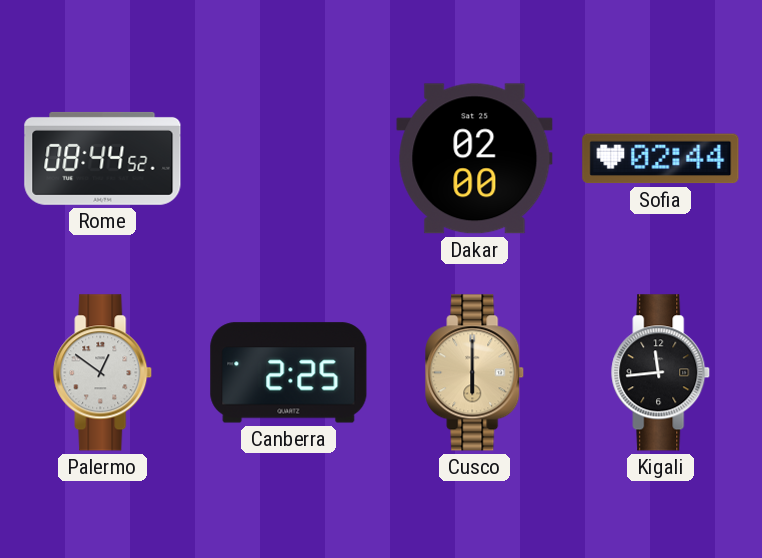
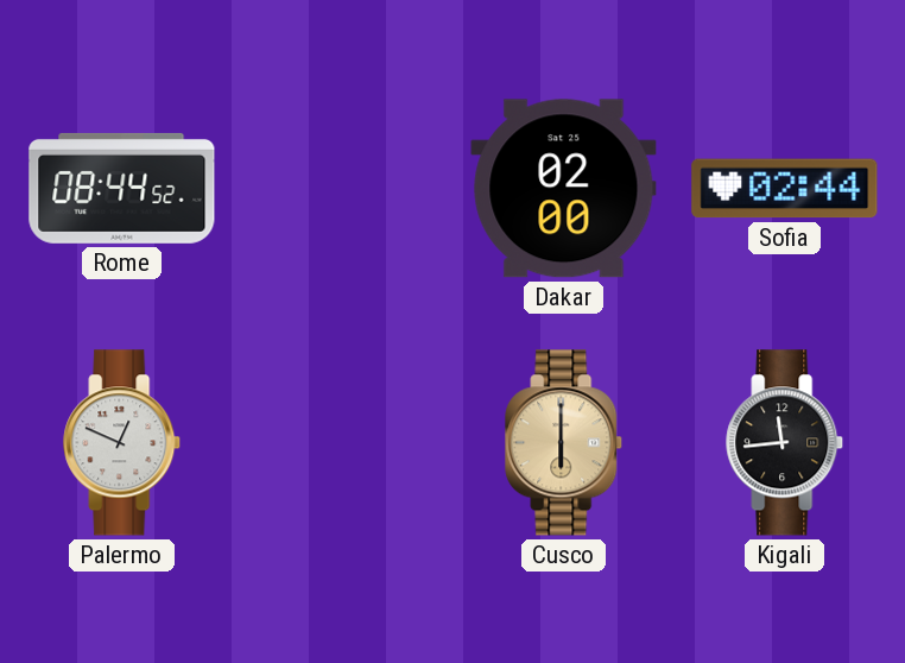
Palermo: 12:51 -> 12:49 (122, 443)
Canberra: 2:25 -> none (289, 373)
